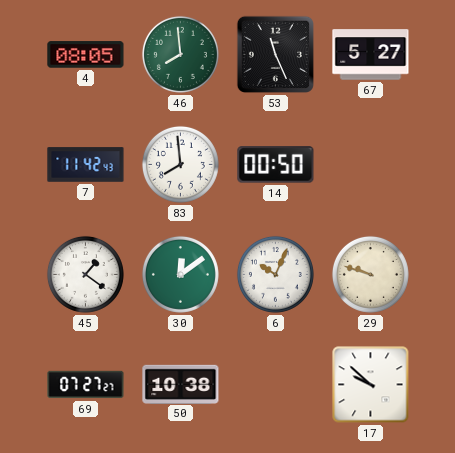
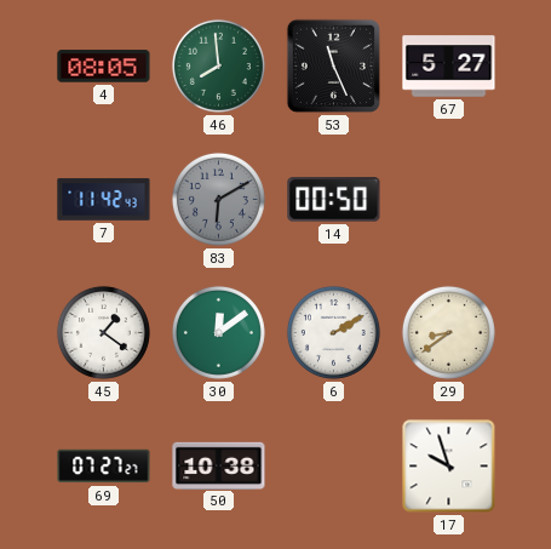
83: 7:59 -> 6:10 (218, 199)
83 dial: white -> grey (218, 199)
6: 10:04 -> 2:10 (333, 332)
29: 9:48 -> 8:39 (448, 332)
17: 9:52 -> 9:57 (449, 467)
